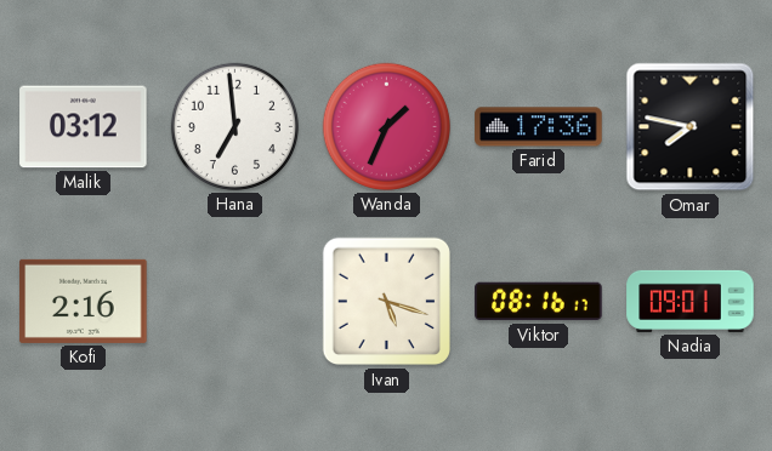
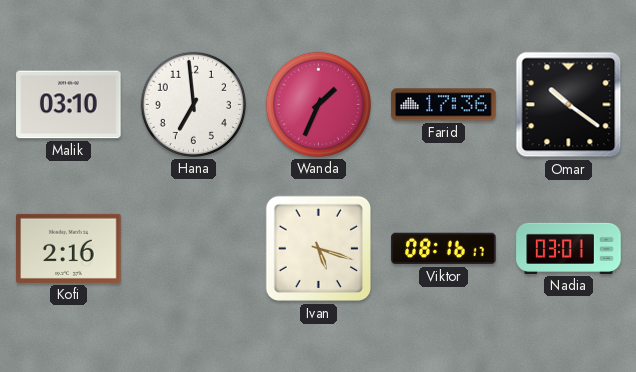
Malik: 03:12 -> 03:10 (69, 105)
Omar: 7:47 -> 10:21 (569, 105)
Nadia: 09:01 -> 03:01 (569, 248)
